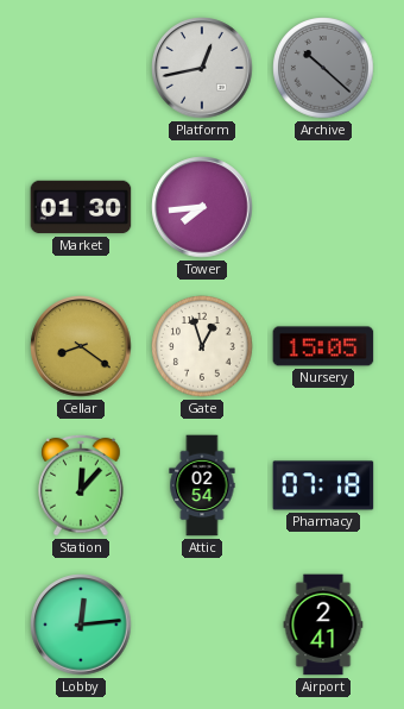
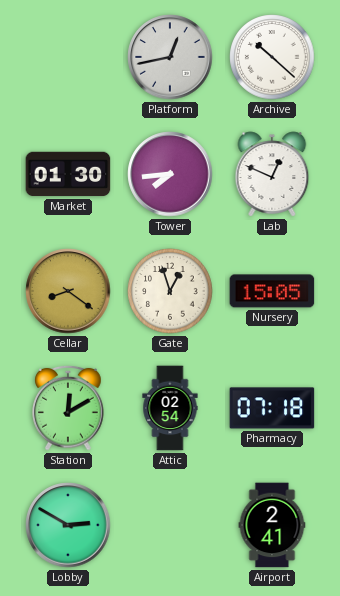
Archive dial: grey -> white (272, 57)
Lab: none -> 12:49 (272, 174)
Station: 12:07 -> 12:10 (68, 408)
Lobby: 12:14 -> 2:50 (68, 525)
